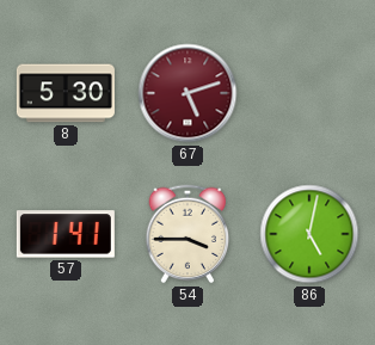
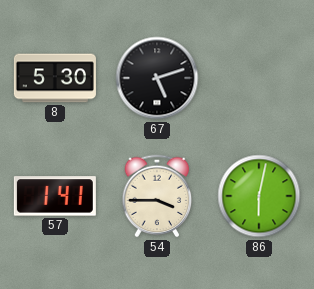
67 dial: burgundy -> black (157, 78)
86: 5:02 -> 6:02 (259, 196)
